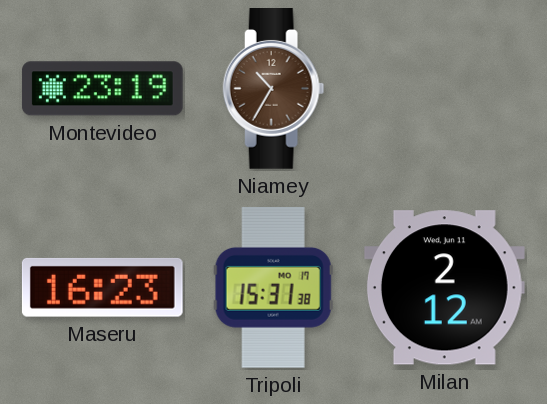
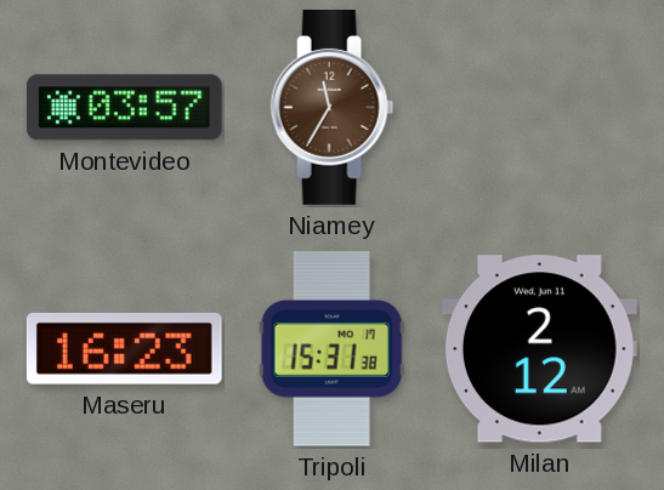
Montevideo: 23:19 -> 03:57 (124, 108)
Niamey: 10:35 -> 11:35 (333, 108)
